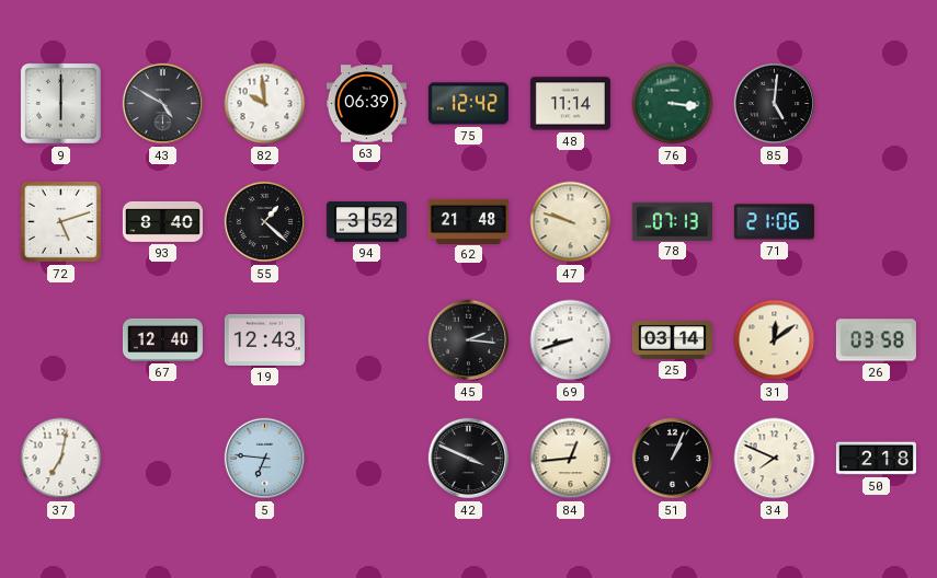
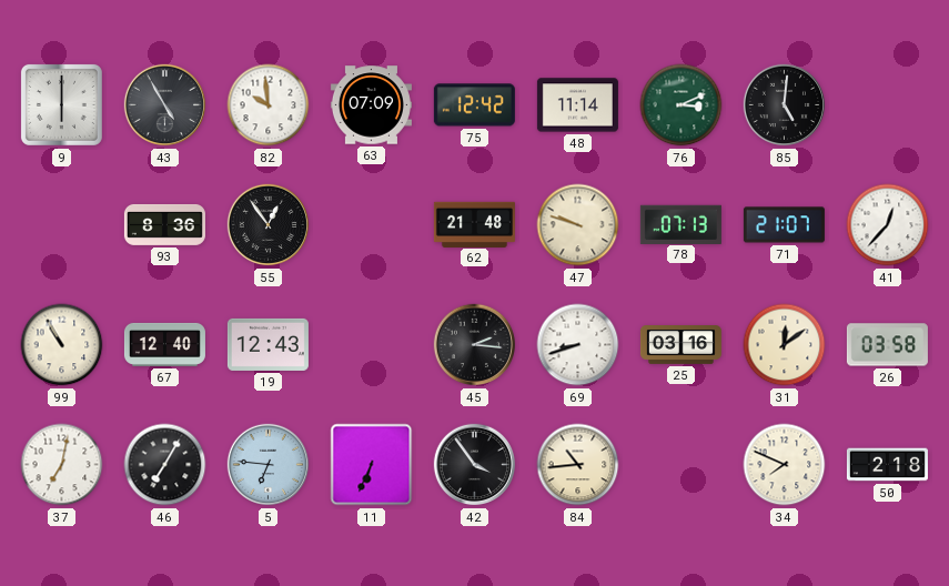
43: 4:50 -> 4:55 (165, 105)
63: 06:39 -> 07:09 (371, 105)
76: 3:16 -> 3:11 (682, 105)
72: 5:12 -> none (61, 222)
93: 8:40 -> 8:36 (164, 224)
55: 1:22 -> 12:54 (269, 225)
94: 3:52 -> none (366, 222)
71: 21:06 -> 21:07 (784, 225)
41: none -> 12:37 (888, 225)
99: none -> 10:55 (62, 345)
25: 03:14 -> 03:16 (680, 345)
46: none -> 7:05 (165, 465)
11: none -> 6:34 (372, 465)
42: 3:49 -> 3:54 (475, 465)
84: 12:44 -> 10:44 (578, 465)
51: 1:04 -> none (673, 459)
